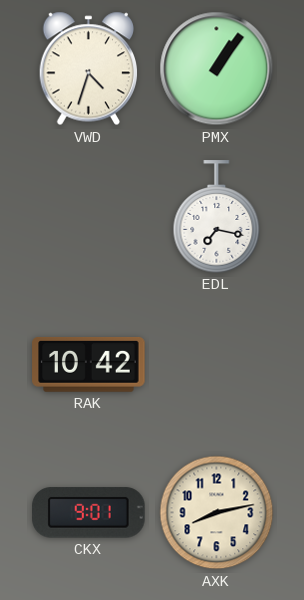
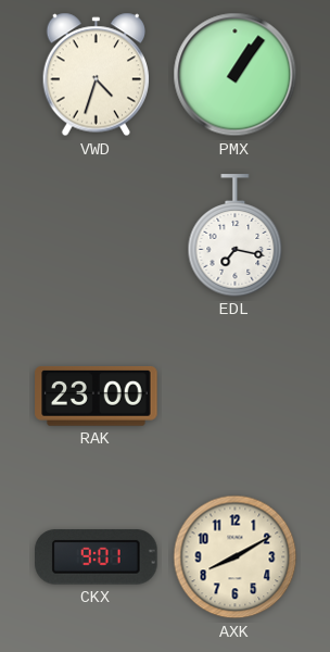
RAK: 10:42 -> 23:00 (97, 396)
AXK: 8:13 -> 8:10 (236, 557)
